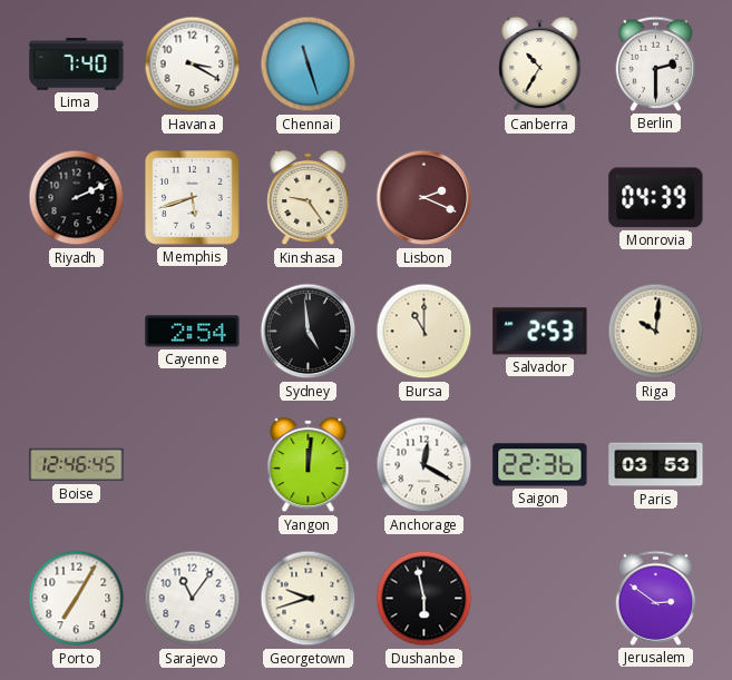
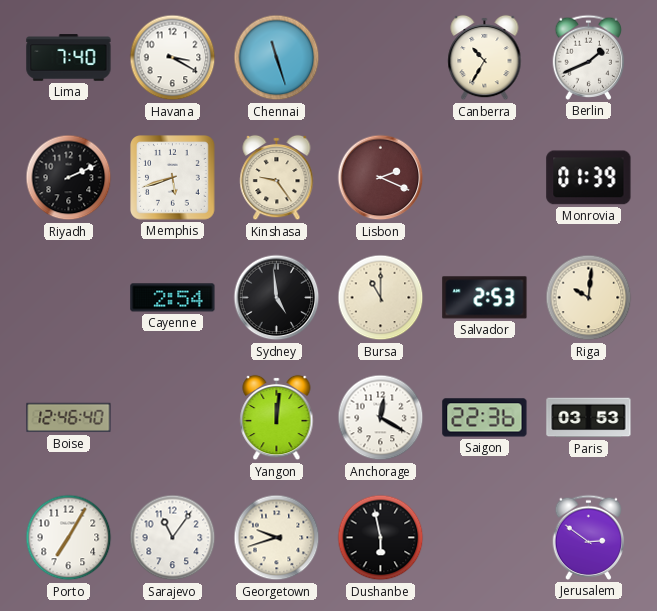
Berlin: 2:30 -> 1:41 (589, 57)
Monrovia: 04:39 -> 01:39 (589, 178)
Boise: 12:46:45 -> 12:46:40 (69, 418)
